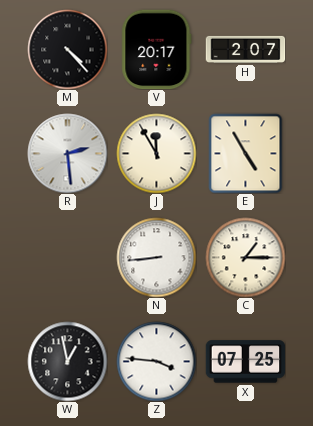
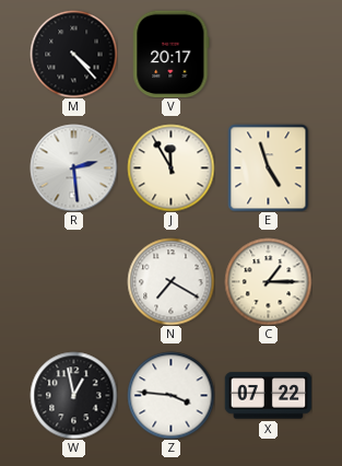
H: 2:07 -> none (245, 49)
E: 4:55 -> 4:57 (269, 167)
N: 8:44 -> 7:20 (170, 281)
X: 07:25 -> 07:22 (268, 396)
